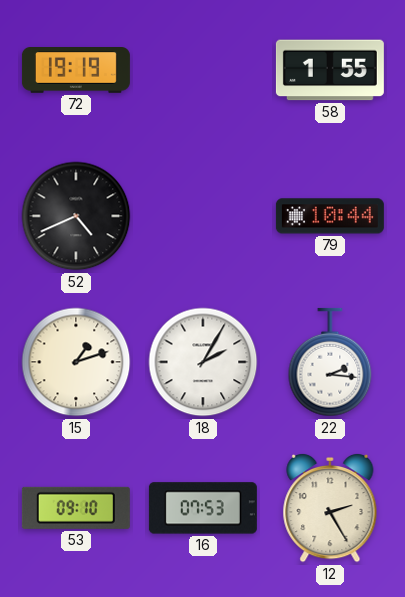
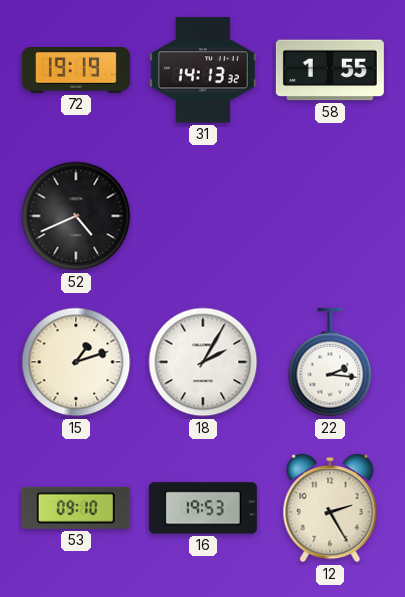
31: none -> 14:13 (203, 70)
79: 10:44 -> none (330, 216)
16: 07:53 -> 19:53 (203, 508)
